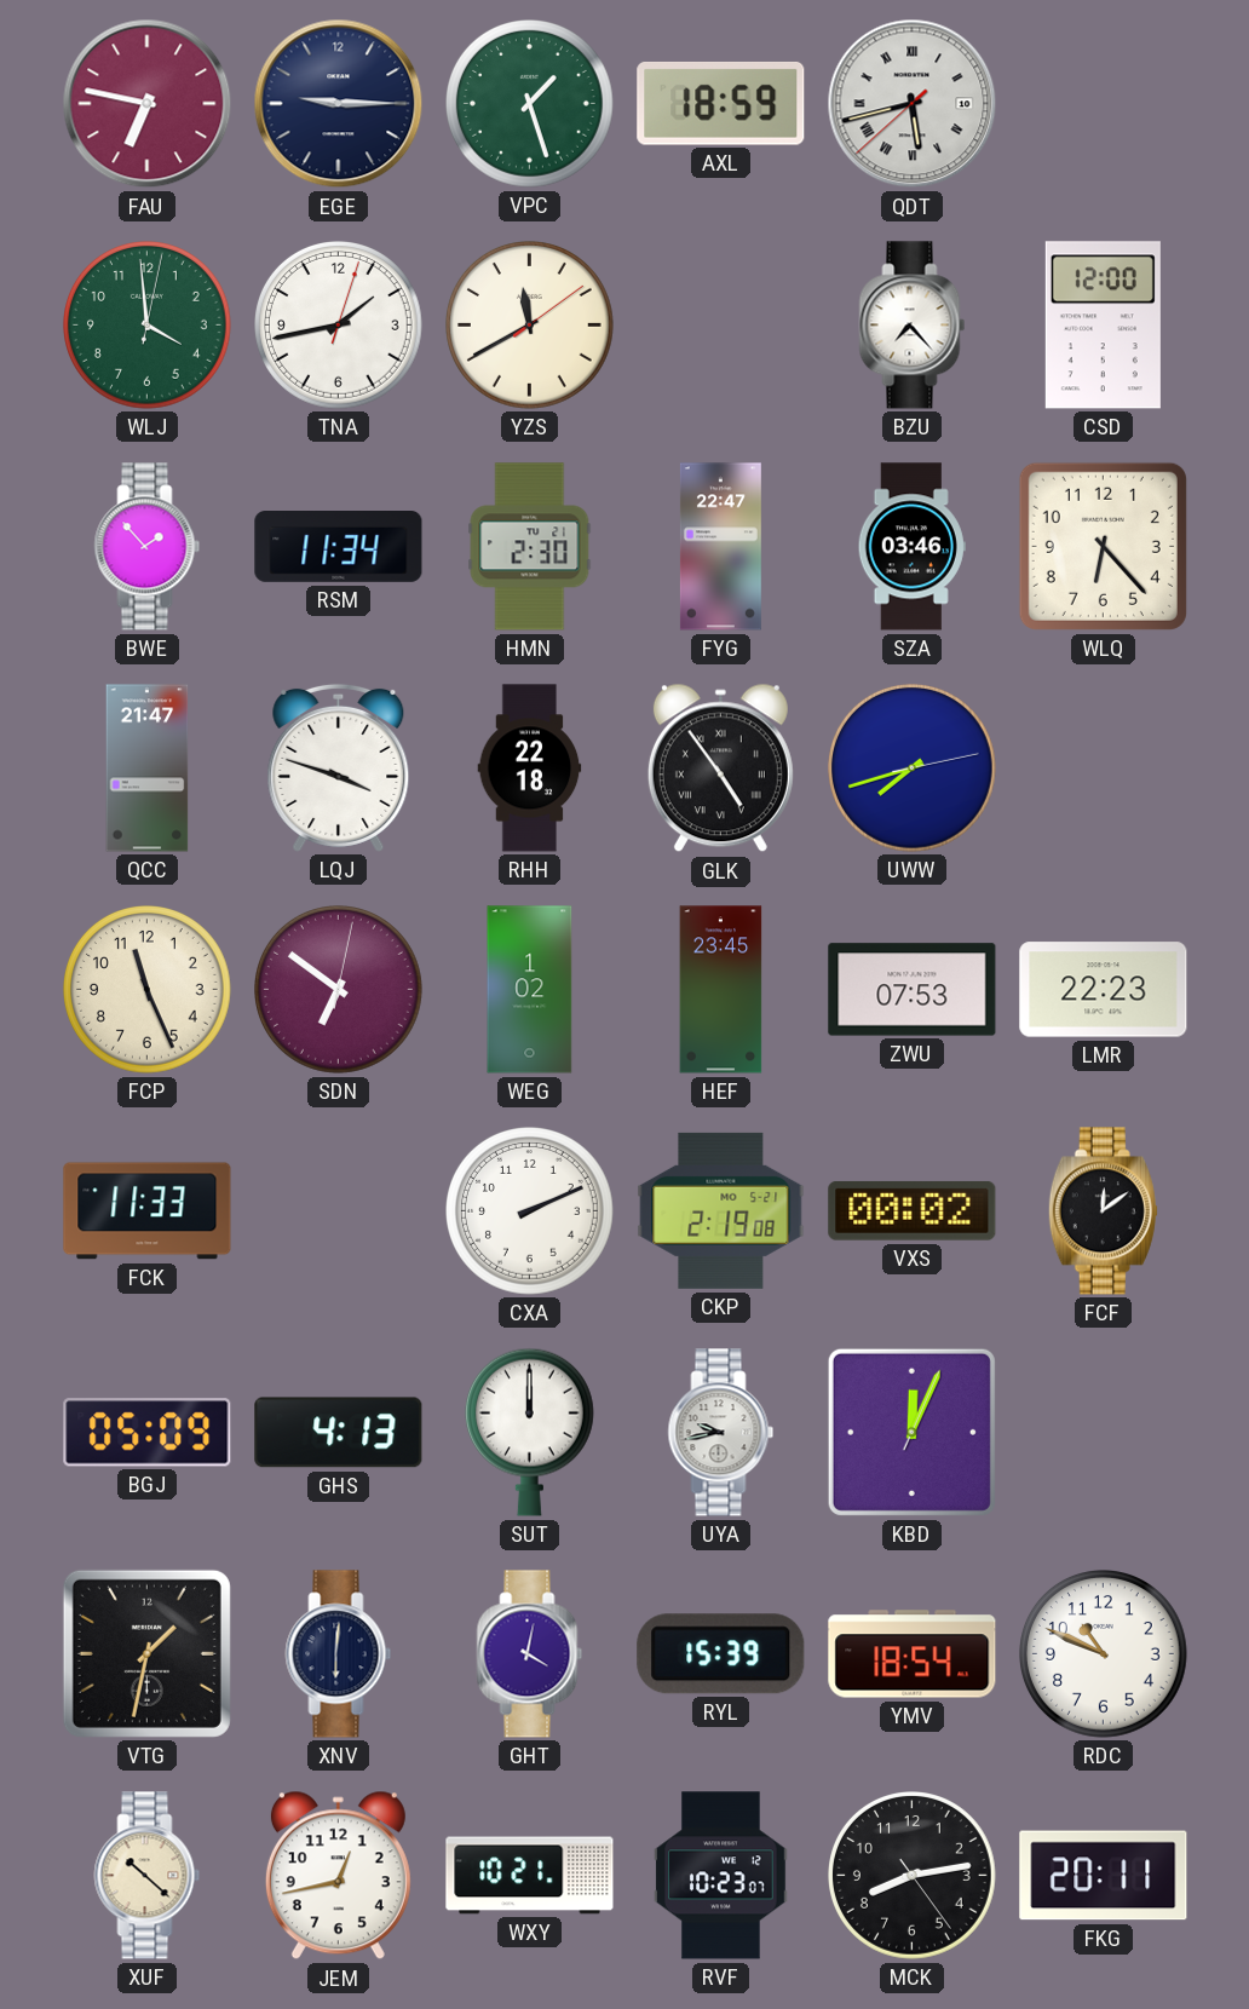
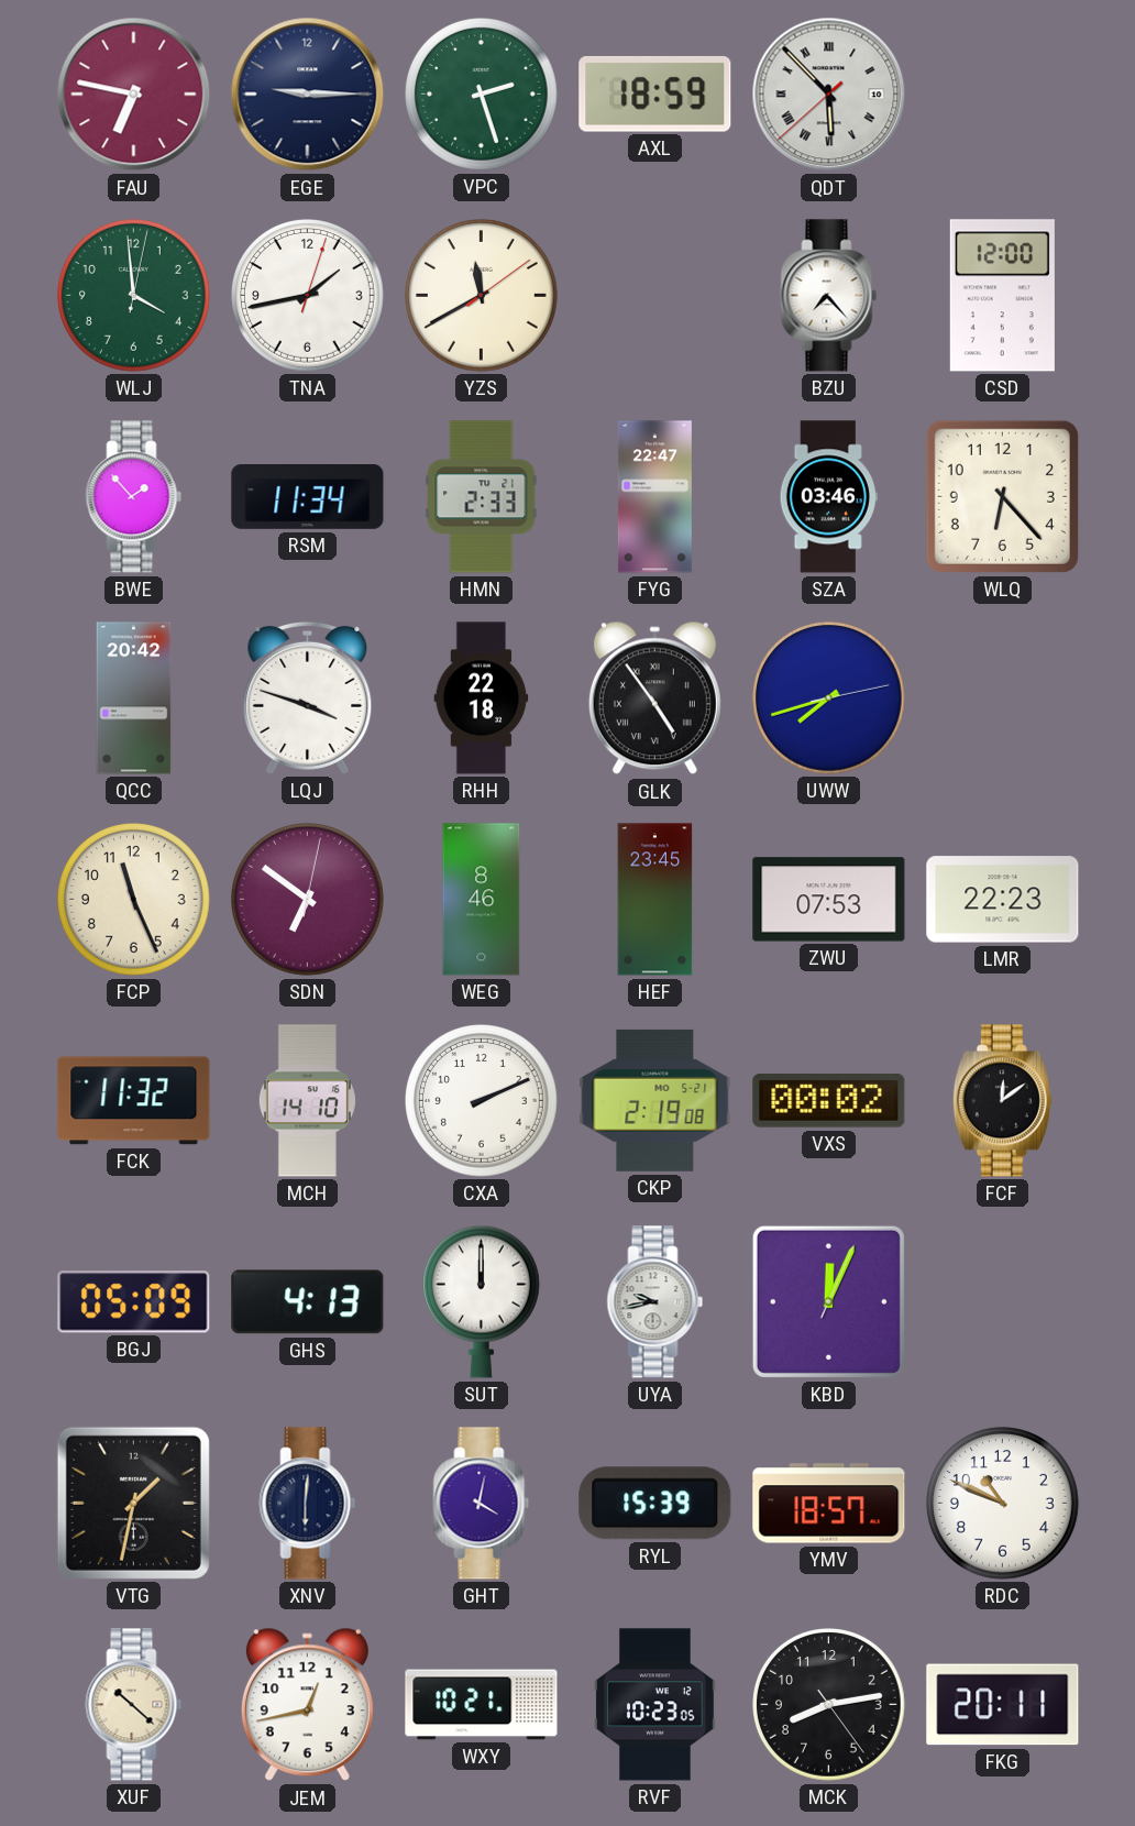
VPC: 1:27 -> 2:27 (482, 95)
QDT: 5:42 -> 5:52 (829, 95)
HMN: 2:30 -> 2:33 (482, 497)
QCC: 21:47 -> 20:42 (134, 698)
WEG: 1:02 -> 8:46 (482, 900)
FCK: 11:33 -> 11:32 (134, 1101)
MCH: none -> 14:10 (307, 1101)
YMV: 18:54 -> 18:57 (829, 1504)
RVF: 10:23:07 -> 10:23:05 (655, 1705)
